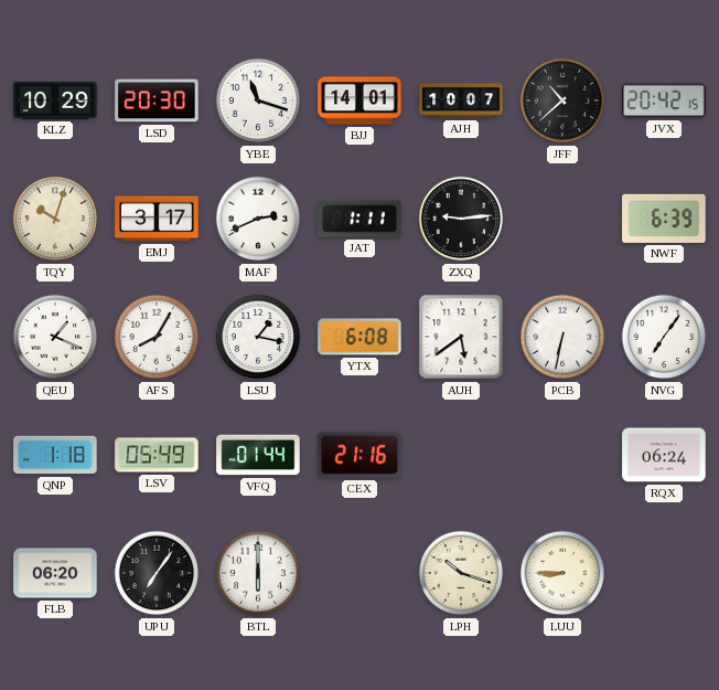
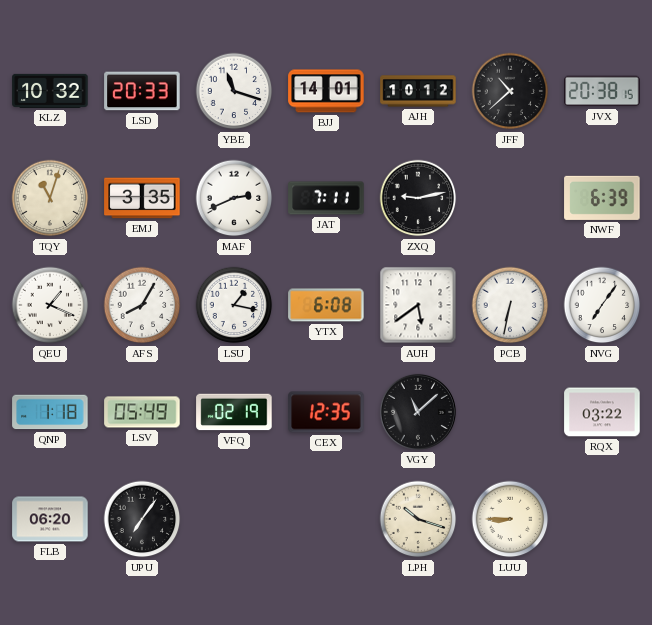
KLZ: 10:29 -> 10:32 (50, 91)
LSD: 20:30 -> 20:33 (142, 91)
AJH: 10:07 -> 10:12 (418, 91)
JVX: 20:42 -> 20:38 (602, 91)
TQY: 10:03 -> 11:03 (50, 198)
EMJ: 3:17 -> 3:35 (142, 198)
JAT: 1:11 -> 7:11 (326, 198)
ZXQ: 9:14 -> 9:13 (418, 198)
VFQ: 01:44 -> 02:19 (234, 412)
CEX: 21:16 -> 12:35 (326, 412)
VGY: none -> 11:08 (418, 412)
RQX: 06:24 -> 03:22 (602, 412)
BTL: 6:00 -> none (258, 573)
